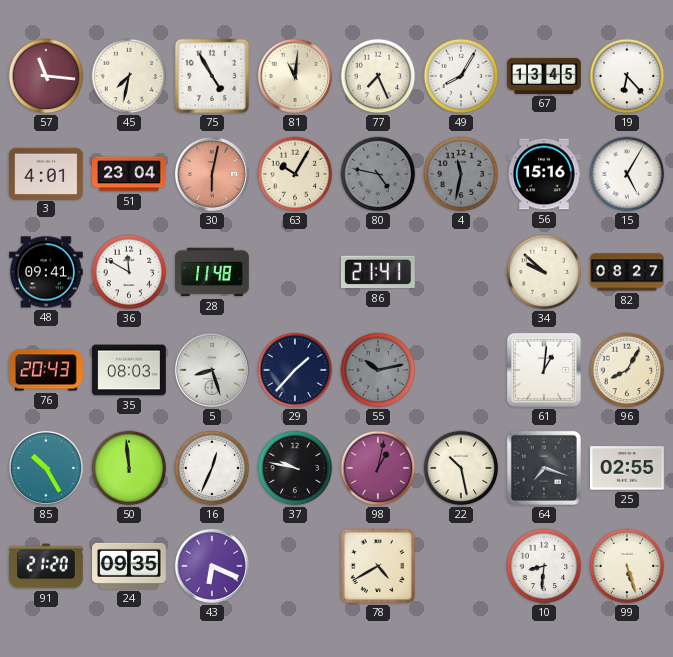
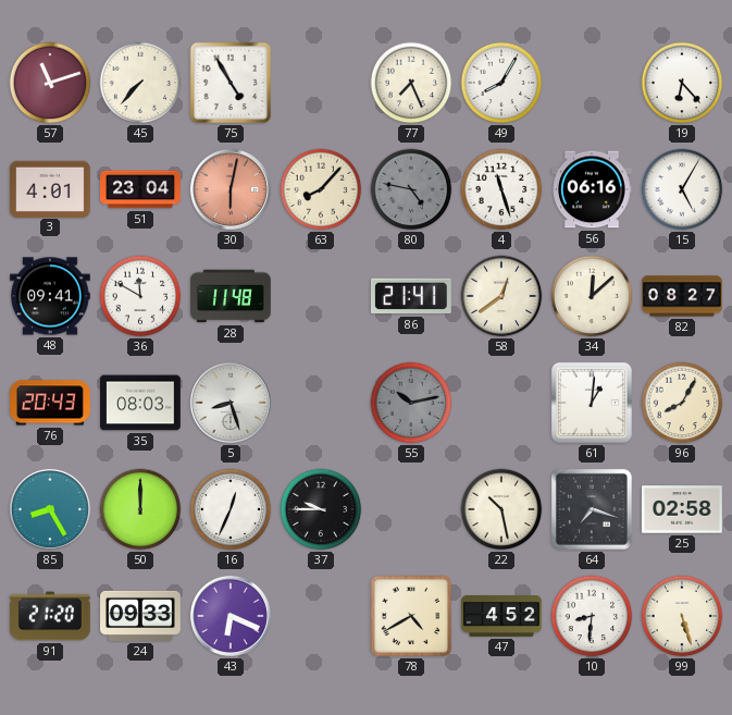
57: 11:16 -> 11:12 (50, 83)
45: 7:32 -> 7:37 (140, 83)
81: 11:01 -> none (295, 76)
67: 13:45 -> none (544, 76)
63: 10:05 -> 8:07 (321, 189)
4: 11:32 -> 11:27 (501, 189)
4 dial: grey -> white (501, 189)
56: 15:16 -> 06:16 (593, 189)
58: none -> 12:39 (501, 296)
34: 9:52 -> 12:08 (592, 296)
29: 1:37 -> none (295, 370)
85: 10:25 -> 8:25 (50, 509)
50: 11:59 -> 12:00 (140, 509)
37: 9:47 -> 9:45 (321, 509)
98: 1:02 -> none (378, 468)
25: 02:55 -> 02:58 (682, 509)
24: 09:35 -> 09:33 (140, 616)
47: none -> 4:52 (501, 617)
